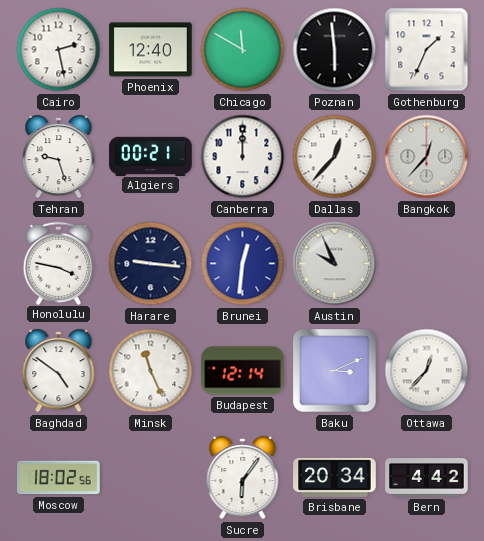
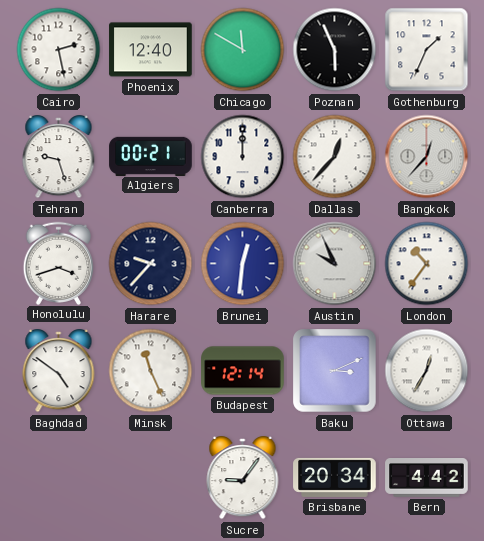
Poznan: 5:59 -> 5:56 (335, 50)
Honolulu: 3:47 -> 3:42 (59, 263)
Harare: 9:16 -> 9:37 (151, 264)
London: none -> 10:36 (427, 264)
Ottawa: 12:37 -> 12:35 (427, 371)
Moscow: 18:02 -> none (59, 478)
Sucre: 6:06 -> 9:06 (243, 479)
